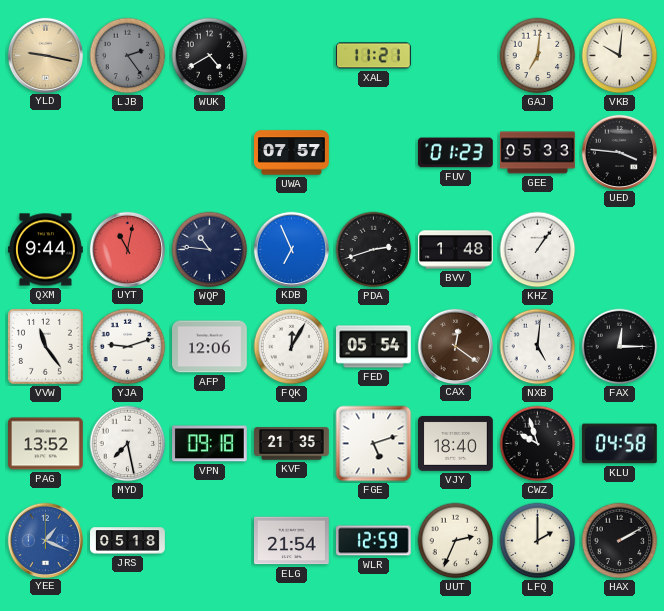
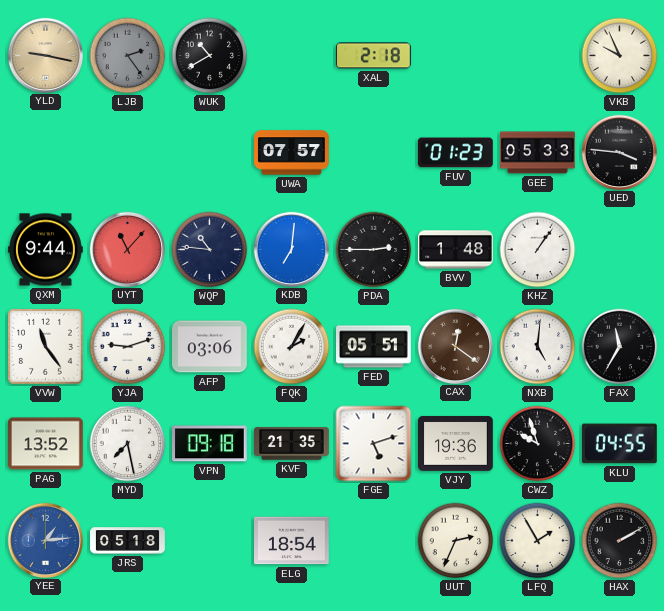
WUK: 4:40 -> 10:40 (210, 56)
XAL: 11:21 -> 2:18 (373, 56)
GAJ: 7:01 -> none (538, 56)
VKB: 10:01 -> 9:56 (620, 56)
UYT: 11:02 -> 11:07 (127, 249)
KDB: 6:56 -> 7:01 (291, 249)
PDA: 2:42 -> 2:45 (374, 250)
AFP: 12:06 -> 03:06 (210, 347)
FQK: 12:05 -> 2:05 (292, 347)
FED: 05:54 -> 05:51 (374, 347)
FAX: 12:15 -> 11:35 (620, 347)
VJY: 18:40 -> 19:36 (456, 443)
KLU: 04:58 -> 04:55 (619, 444)
YEE: 1:19 -> 1:14 (45, 540)
ELG: 21:54 -> 18:54 (292, 541)
WLR: 12:59 -> none (374, 541)
LFQ: 2:00 -> 1:55 (538, 541)
